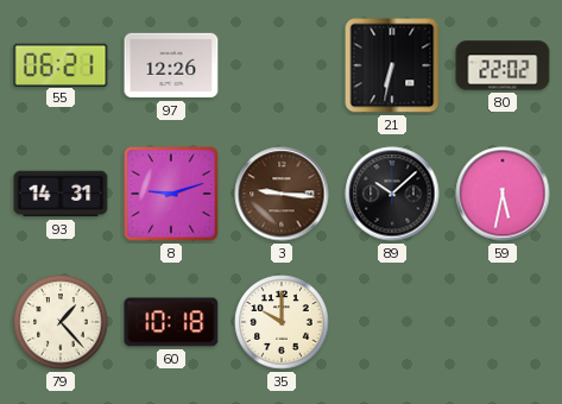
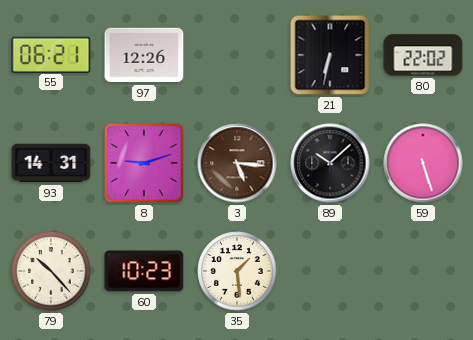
3: 9:16 -> 5:16 (237, 163)
59: 5:32 -> 5:27 (423, 163)
79: 1:23 -> 10:23 (51, 271)
60: 10:18 -> 10:23 (144, 271)
35: 10:00 -> 1:29 (237, 271)
